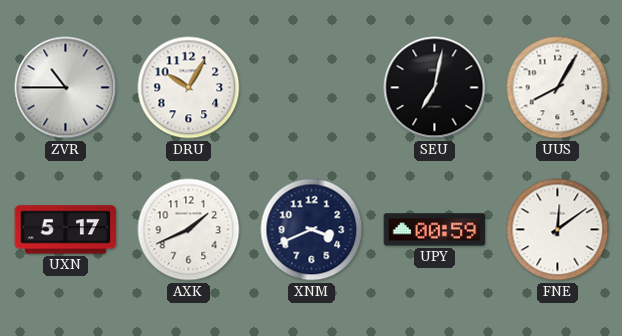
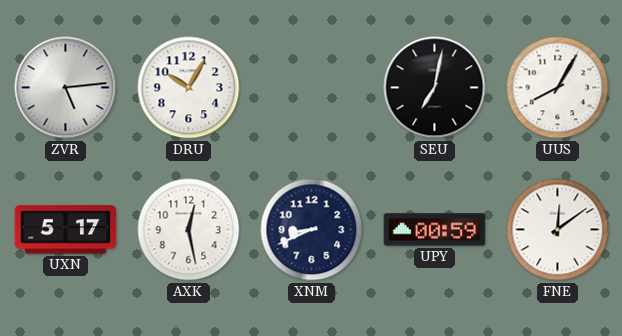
ZVR: 10:45 -> 5:14 (66, 88)
AXK: 1:41 -> 12:28 (189, 230)
XNM: 3:41 -> 8:41 (312, 230)
